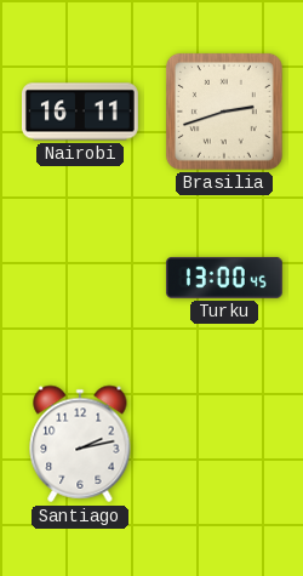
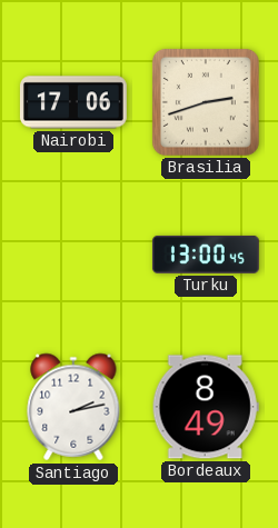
Nairobi: 16:11 -> 17:06 (73, 102)
Bordeaux: none -> 8:49 (206, 407)
